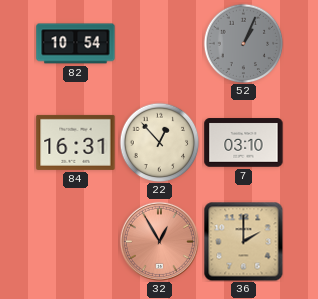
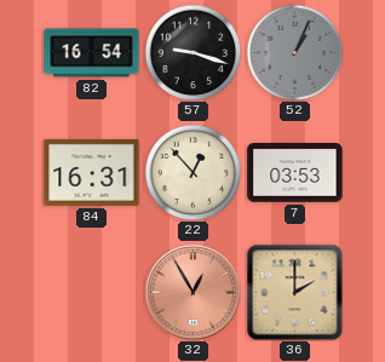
82: 10:54 -> 16:54 (92, 53)
57: none -> 9:18 (192, 52)
7: 03:10 -> 03:53 (295, 173)
